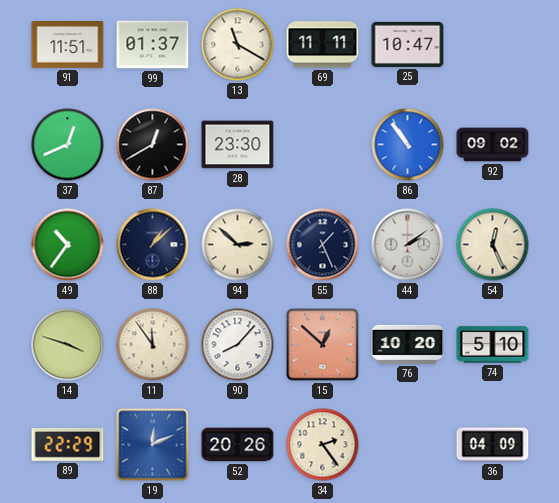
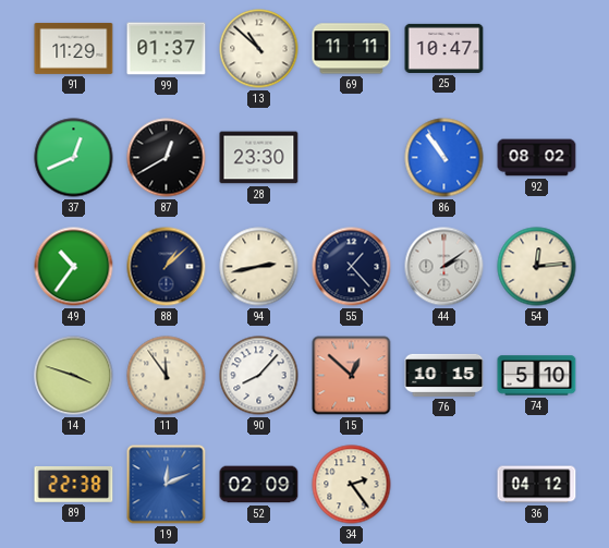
91: 11:51 -> 11:29 (74, 48)
13: 11:20 -> 10:52 (259, 49)
92: 09:02 -> 08:02 (537, 158)
94: 2:52 -> 2:43 (259, 267)
55: 1:26 -> 1:23 (352, 267)
54: 12:26 -> 12:14 (537, 267)
76: 10:20 -> 10:15 (444, 375)
89: 22:29 -> 22:38 (74, 484)
52: 20:26 -> 02:09 (259, 485)
36: 04:09 -> 04:12 (537, 485)
